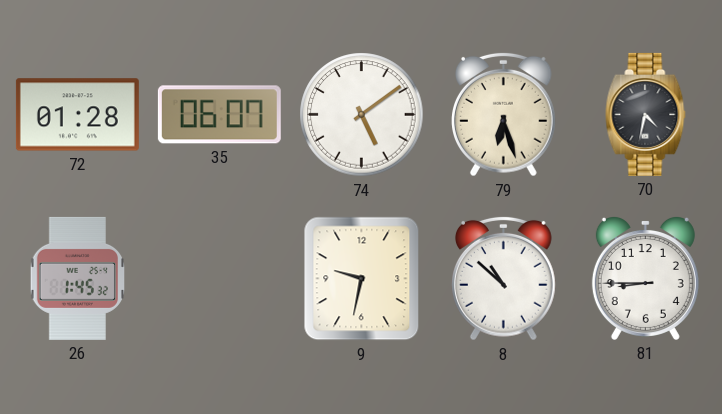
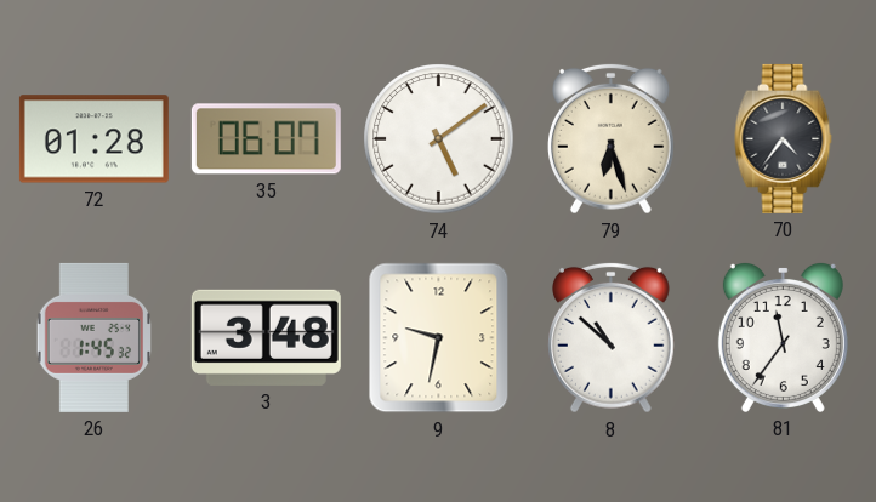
70: 4:32 -> 4:36 (784, 138)
3: none -> 3:48 (266, 337)
81: 8:45 -> 11:36 (783, 337)
